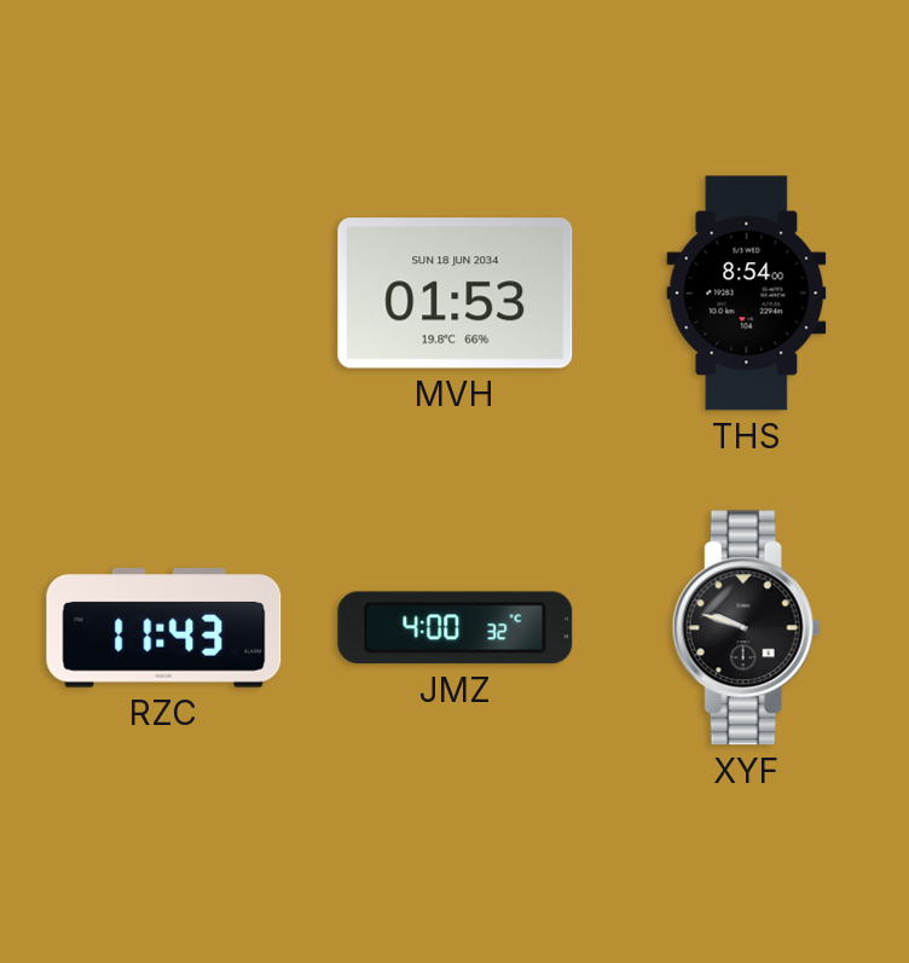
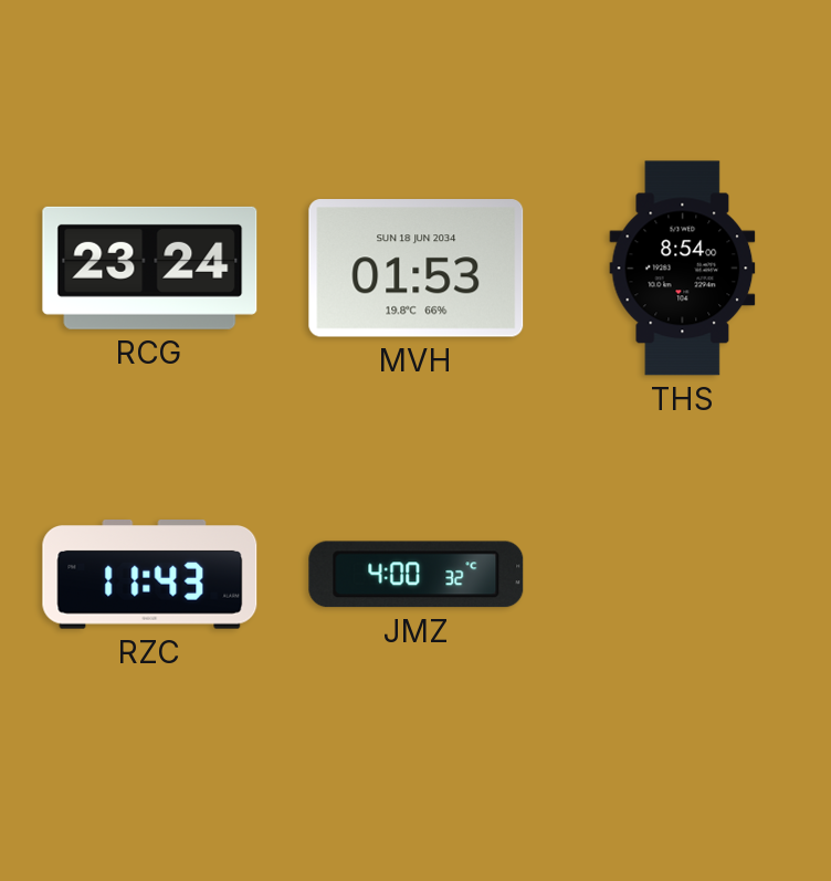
RCG: none -> 23:24 (150, 268)
XYF: 9:48 -> none (746, 628)
